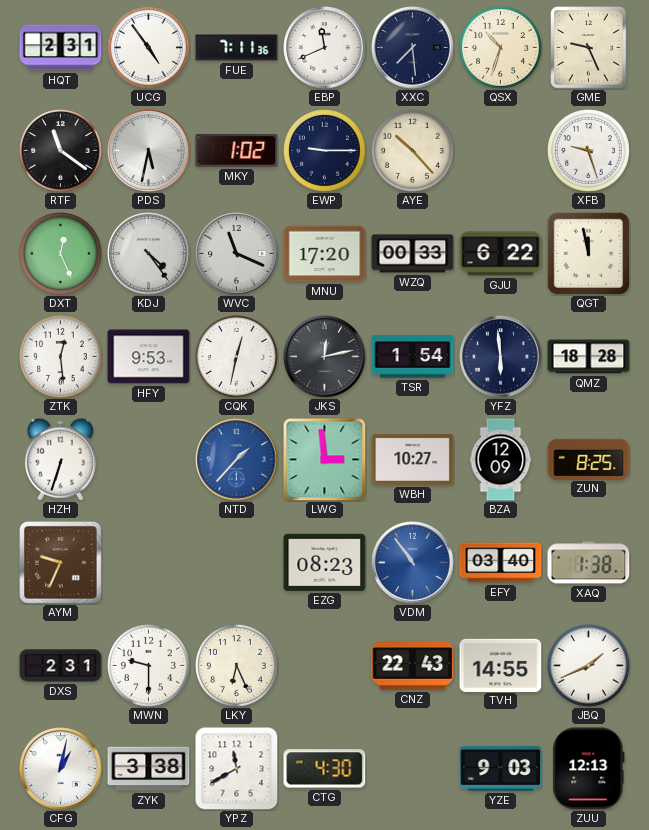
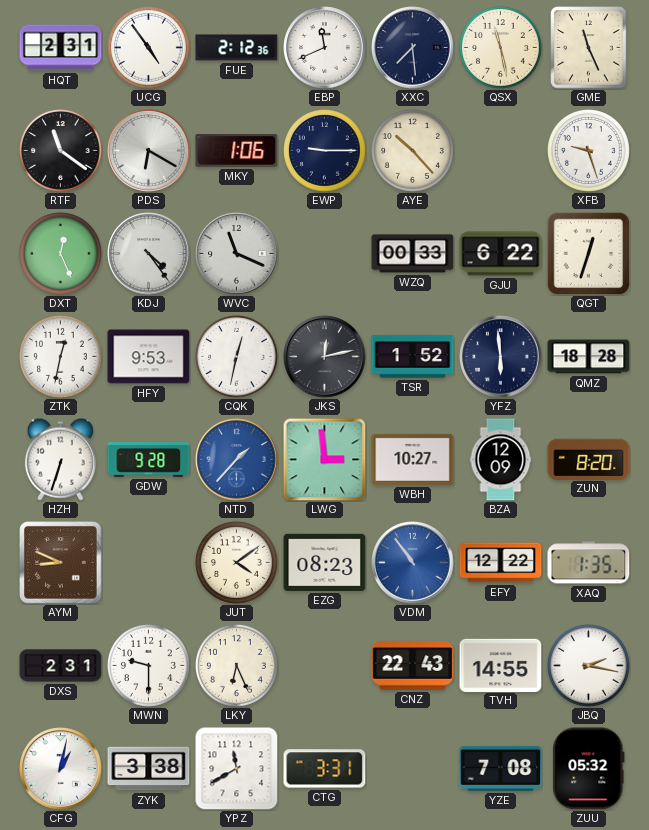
FUE: 7:11 -> 2:12 (237, 48)
QSX: 10:33 -> 11:28 (501, 48)
GME: 9:26 -> 11:26 (589, 48)
PDS: 5:32 -> 6:20 (149, 151)
MKY: 1:02 -> 1:06 (237, 151)
MNU: 17:20 -> none (325, 254)
QGT: 11:58 -> 12:33 (588, 253)
ZTK: 12:29 -> 12:32 (61, 357)
TSR: 1:54 -> 1:52 (413, 357)
GDW: none -> 9:28 (149, 460)
ZUN: 8:25 -> 8:20 (589, 459)
AYM: 9:34 -> 8:49 (61, 563)
JUT: none -> 4:09 (237, 563)
EFY: 03:40 -> 12:22 (501, 563)
XAQ: 1:38 -> 1:35 (589, 563)
JBQ: 1:41 -> 2:17 (589, 666)
CTG: 4:30 -> 3:31 (325, 769)
YZE: 9:03 -> 7:08 (501, 768)
ZUU: 12:13 -> 05:32 (589, 769)
